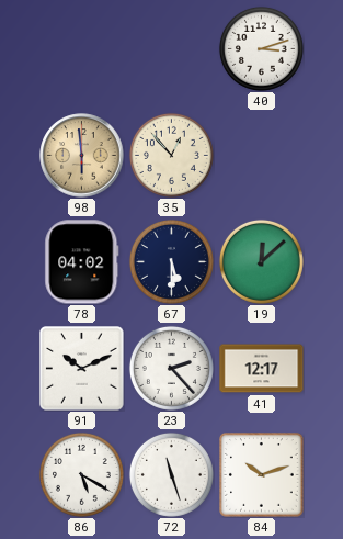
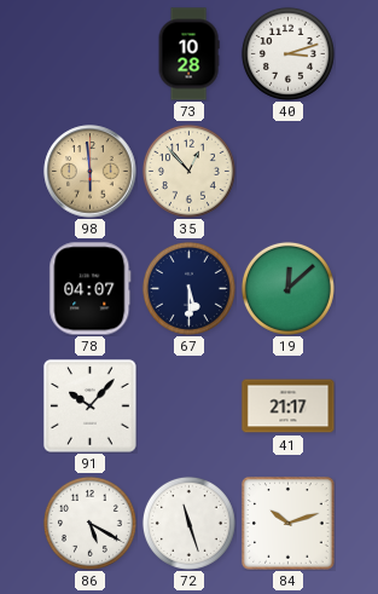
73: none -> 10:28 (188, 54)
78: 04:02 -> 04:07 (91, 289)
91: 10:11 -> 10:07 (91, 406)
23: 2:23 -> none (171, 368)
41: 12:17 -> 21:17 (289, 406)
